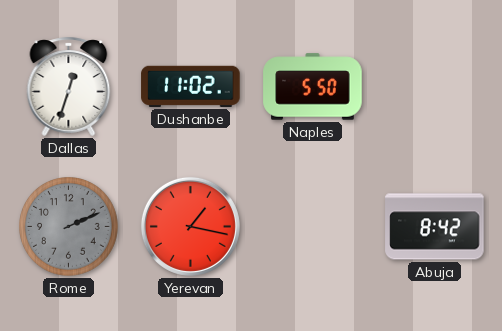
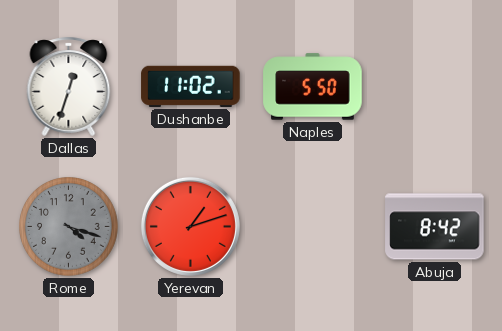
Rome: 2:11 -> 4:18 (69, 227)
Yerevan: 1:17 -> 1:12 (190, 226)
